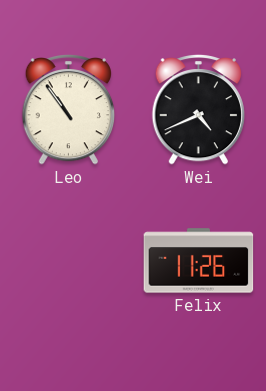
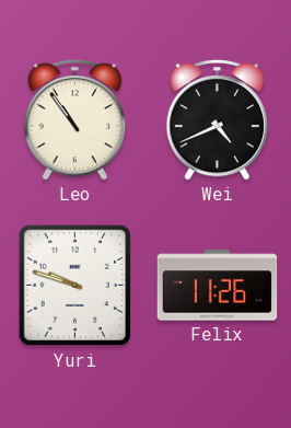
Yuri: none -> 9:48 (74, 286)
